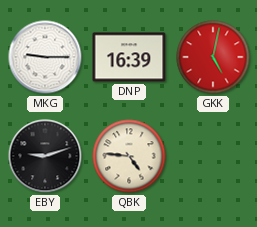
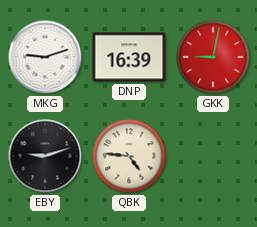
MKG: 9:15 -> 9:12 (45, 57)
GKK: 5:02 -> 9:02 (213, 57)
